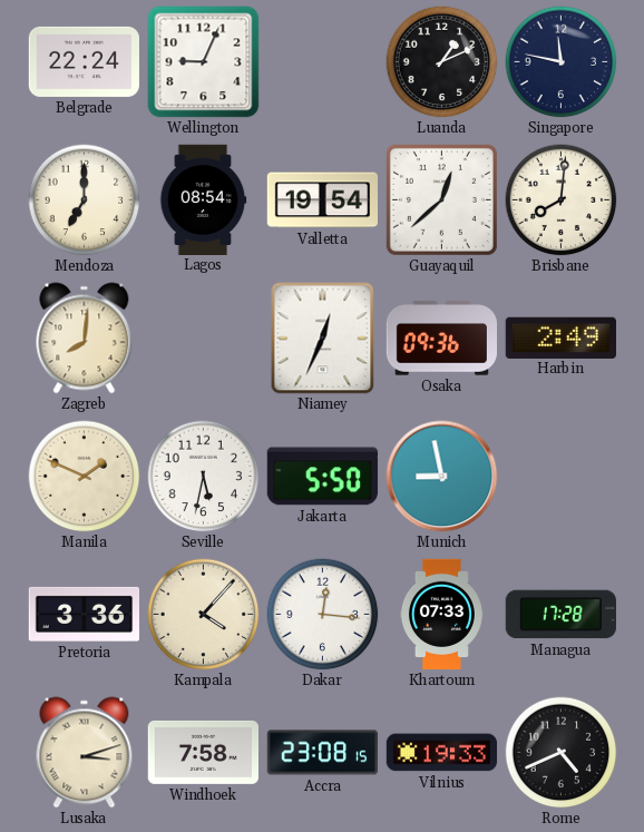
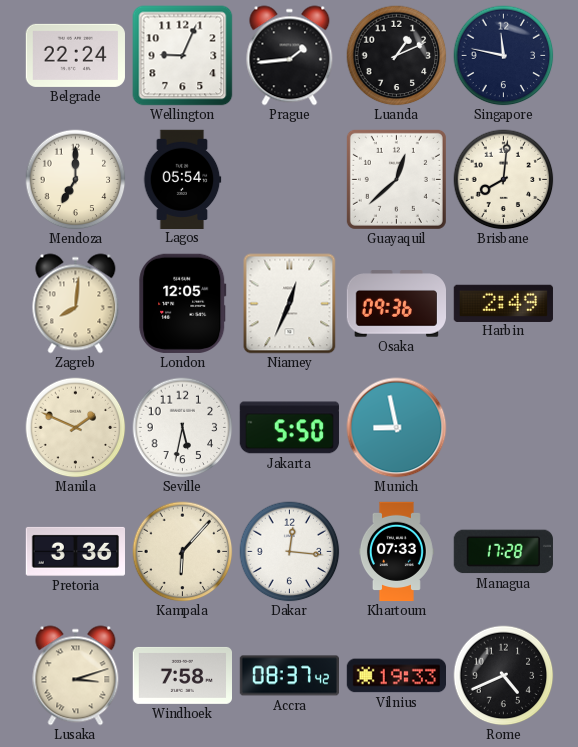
Prague: none -> 1:44 (290, 56)
Lagos: 08:54 -> 05:54 (182, 179)
Valletta: 19:54 -> none (322, 200)
London: none -> 12:05 (183, 303)
Kampala: 4:07 -> 6:07 (183, 552)
Accra: 23:08 -> 08:37 (289, 676)
